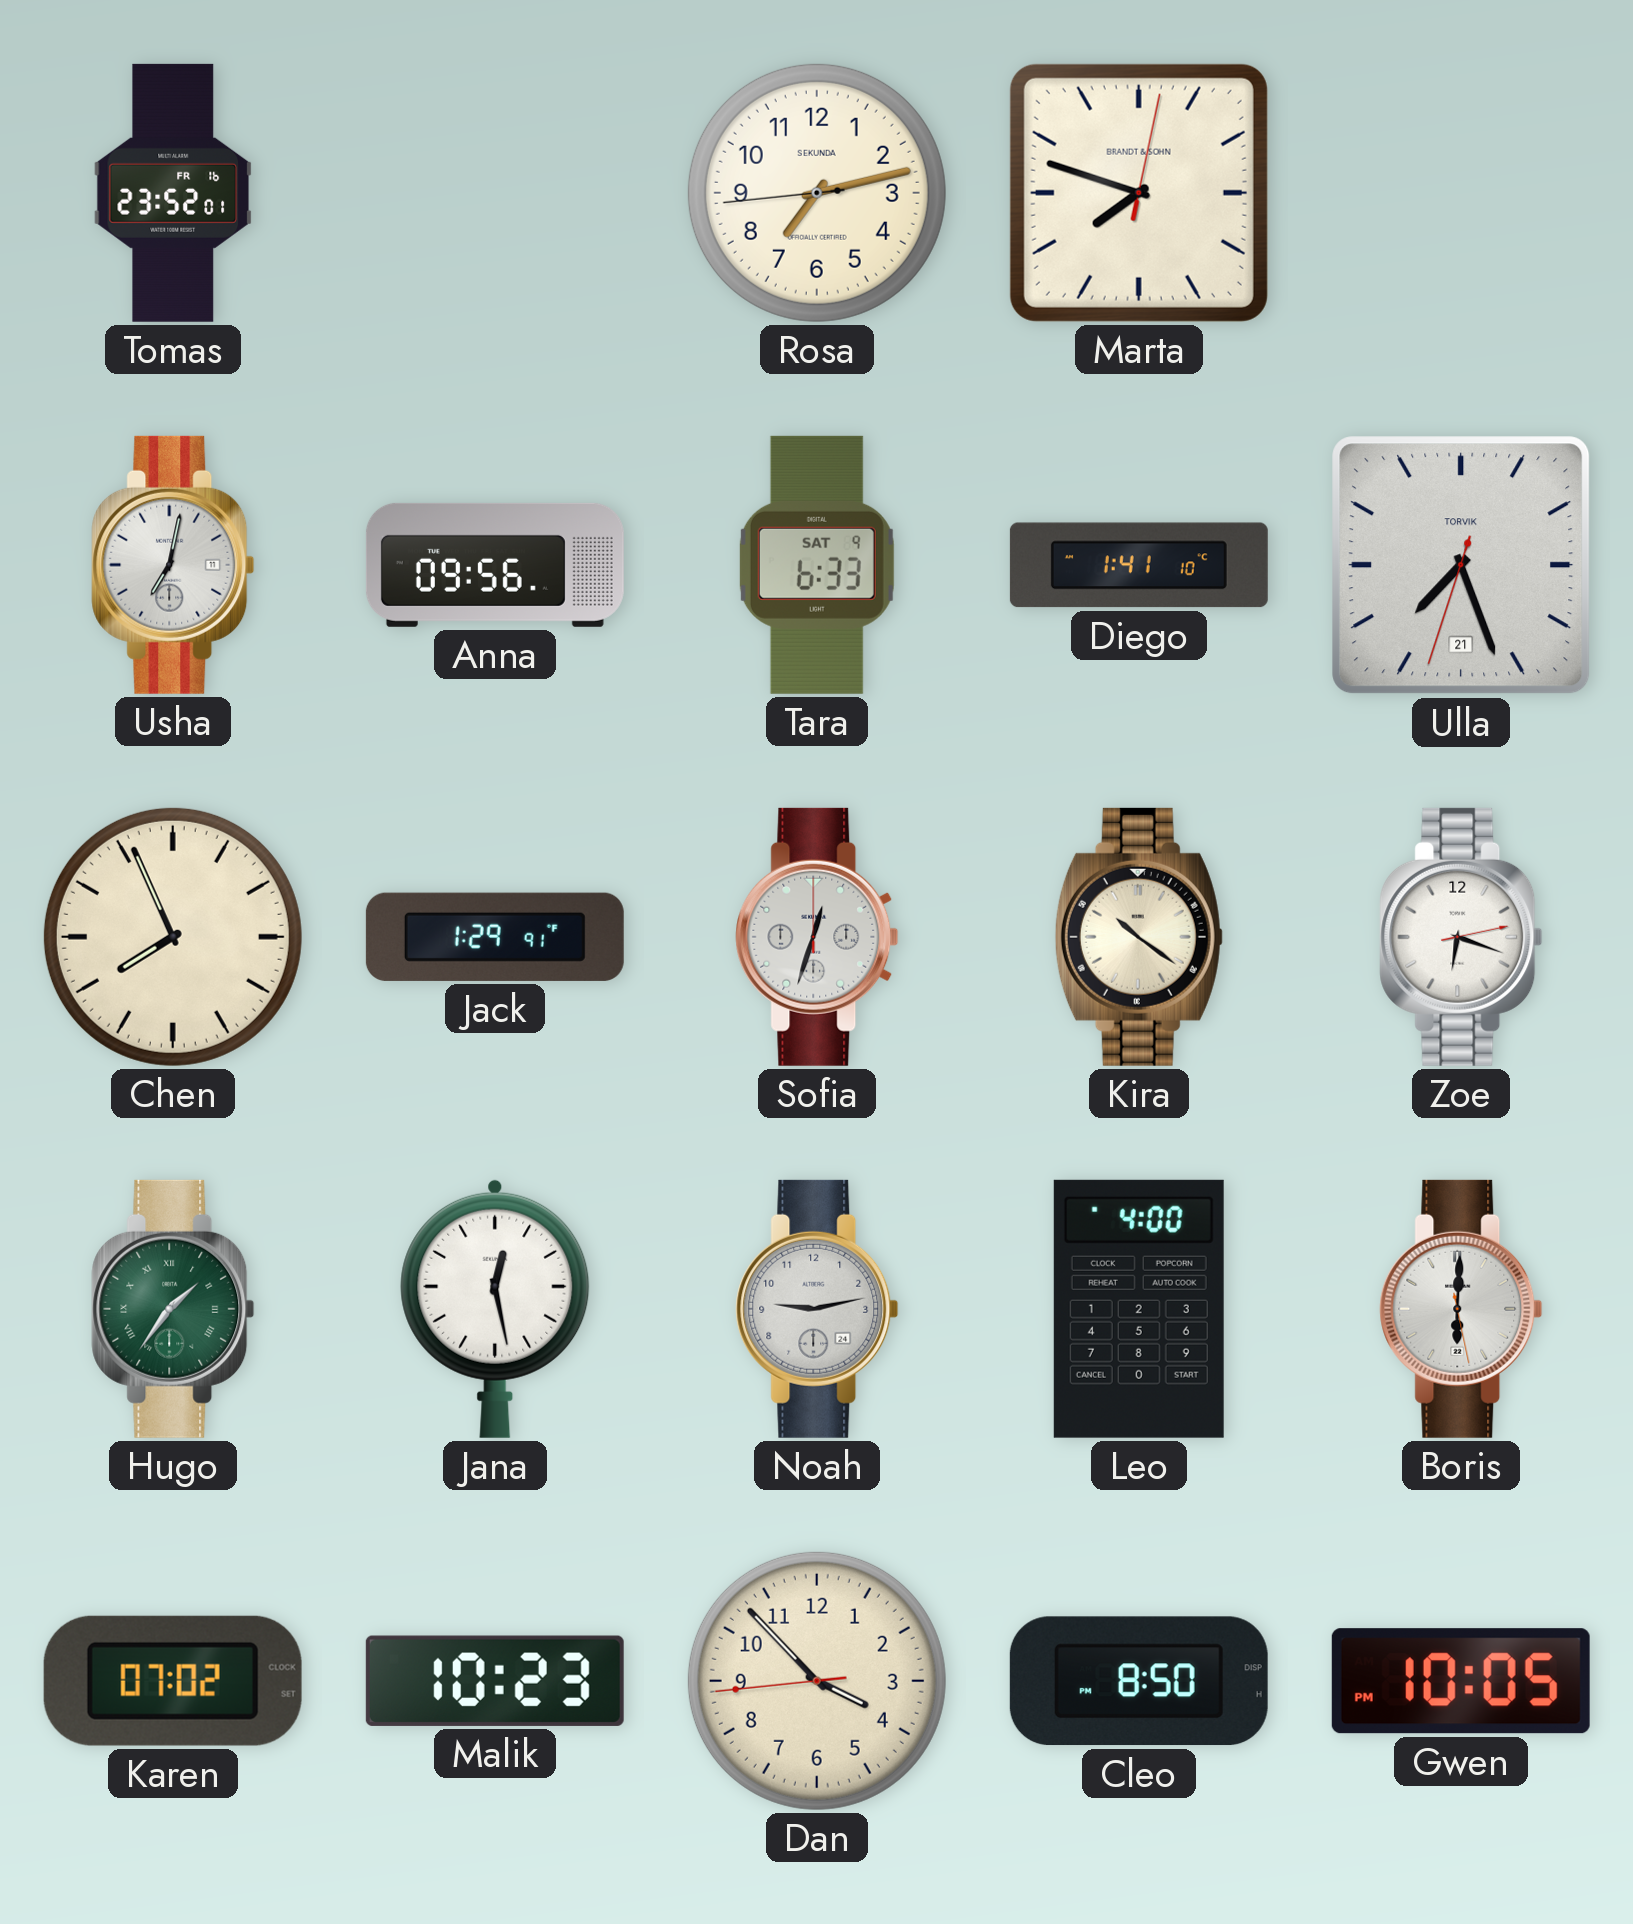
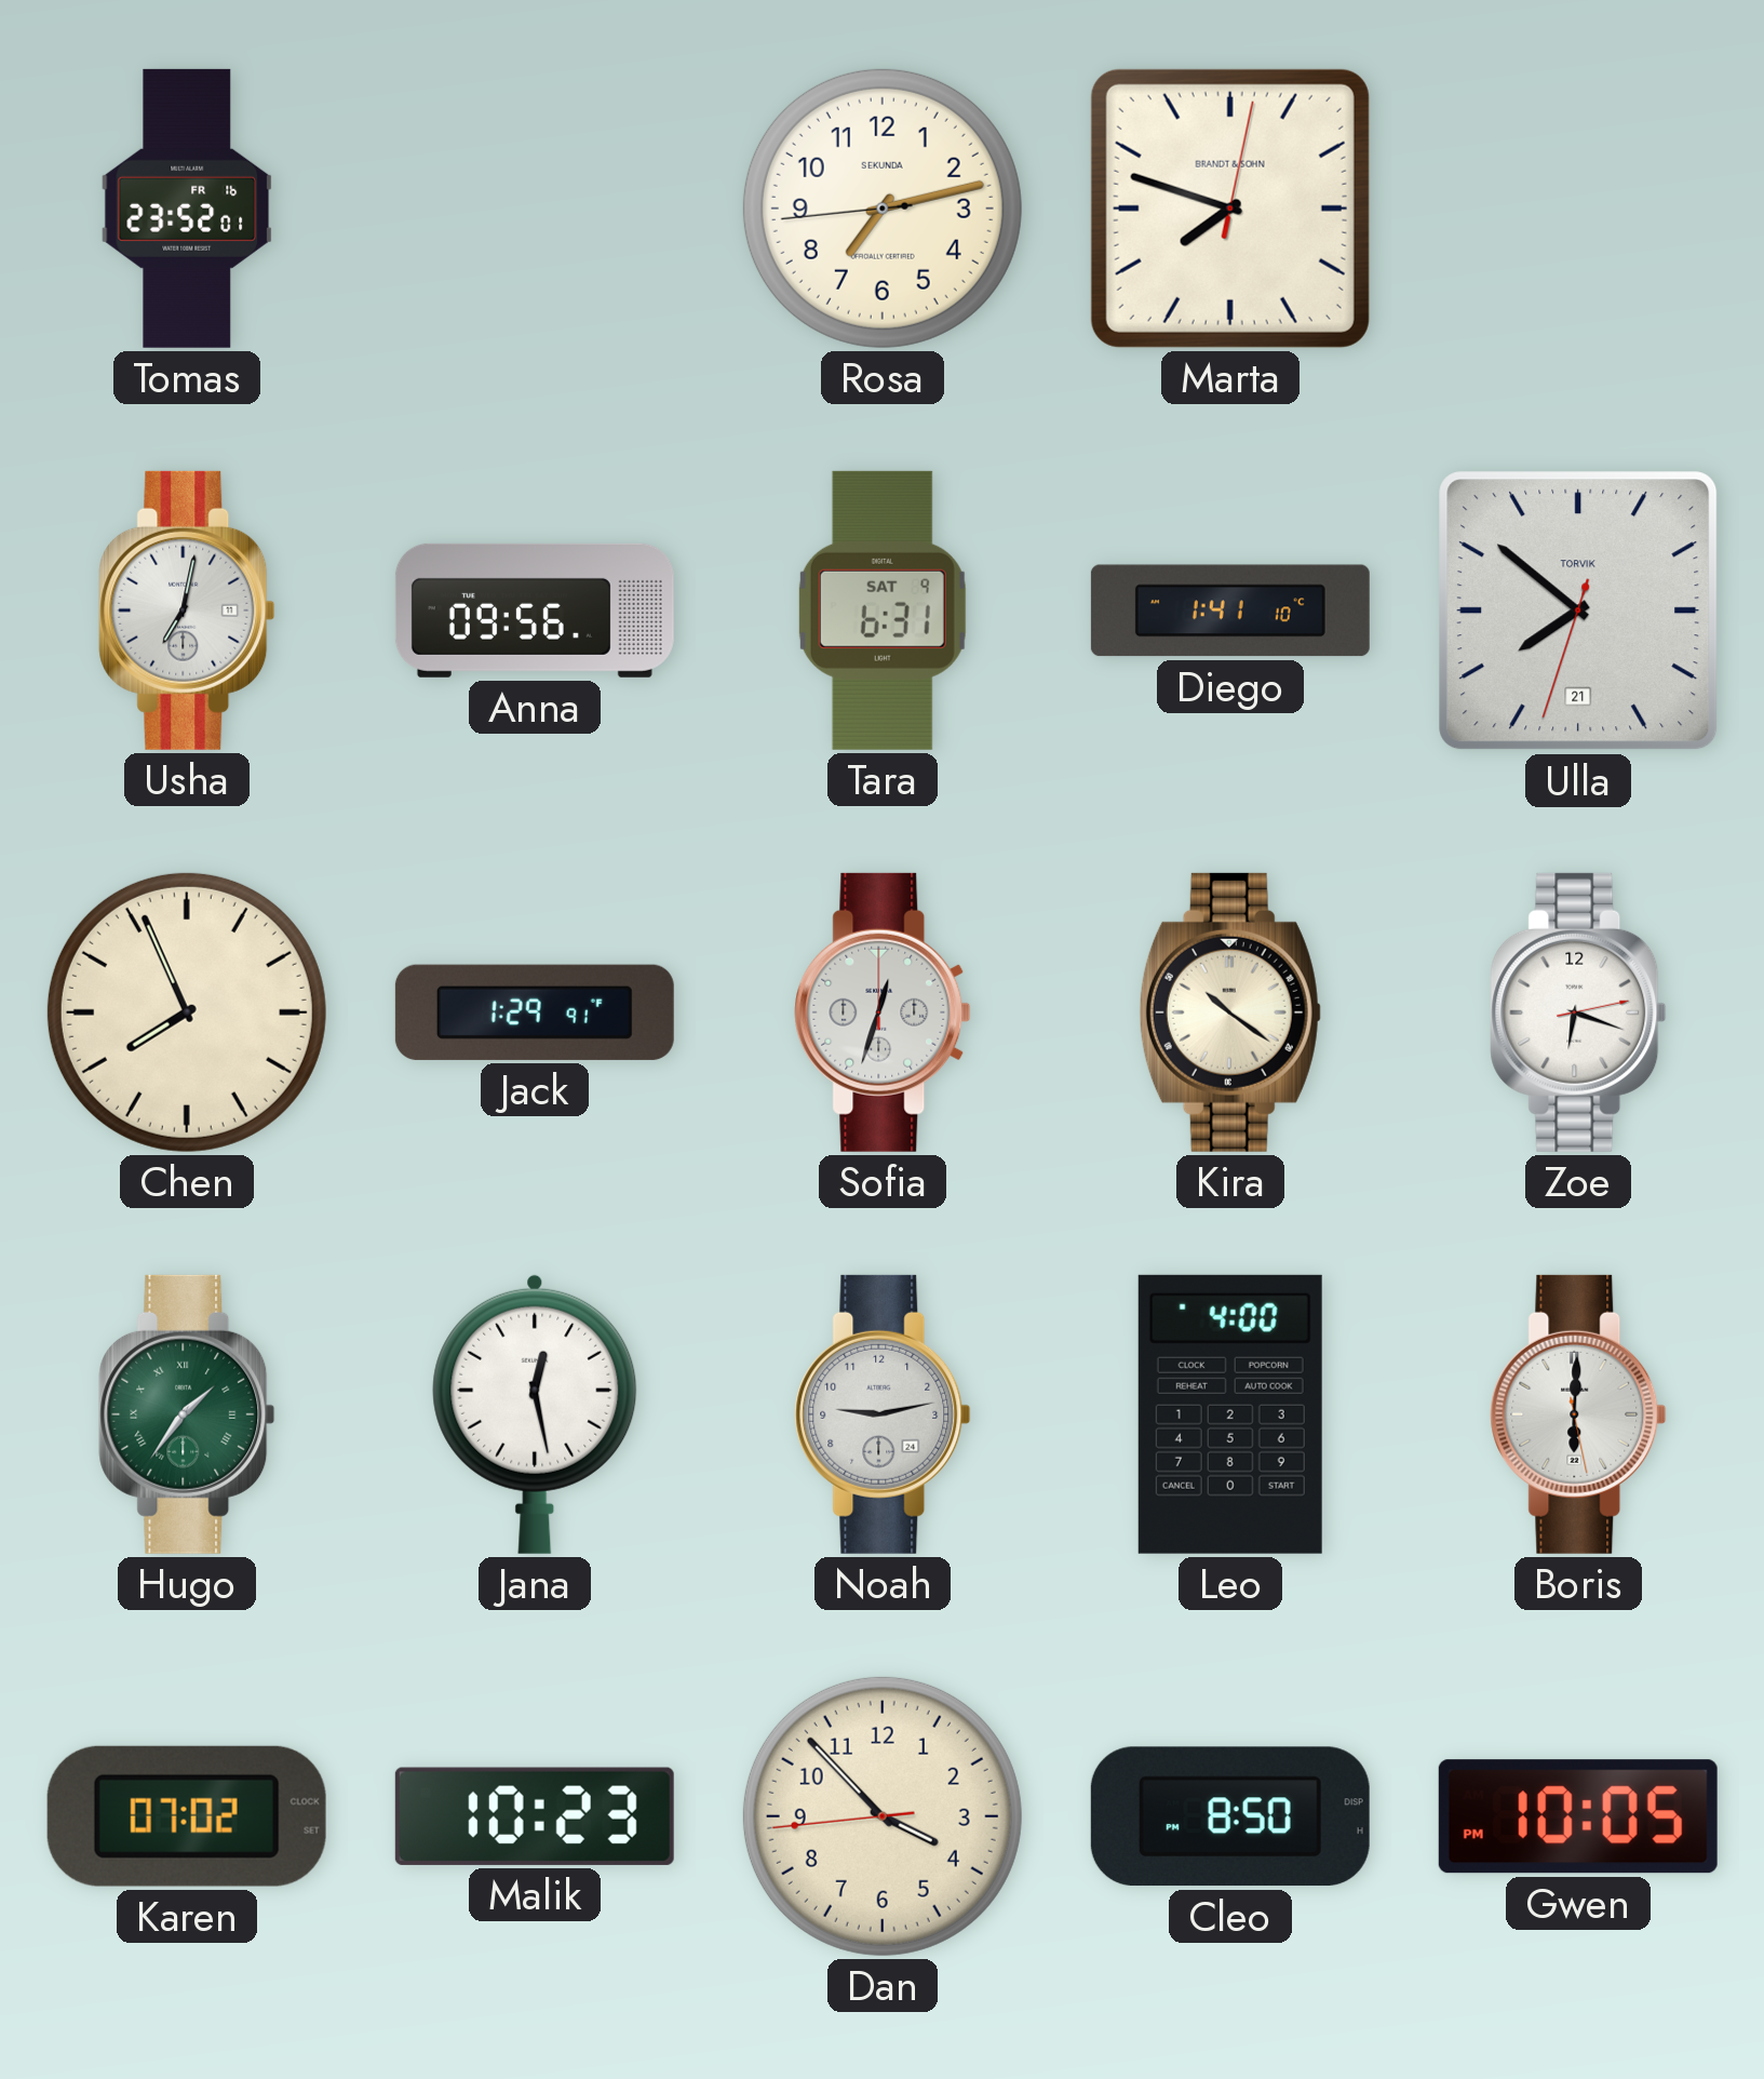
Tara: 6:33 -> 6:31 (883, 611)
Ulla: 7:26 -> 7:51 (1578, 611)
